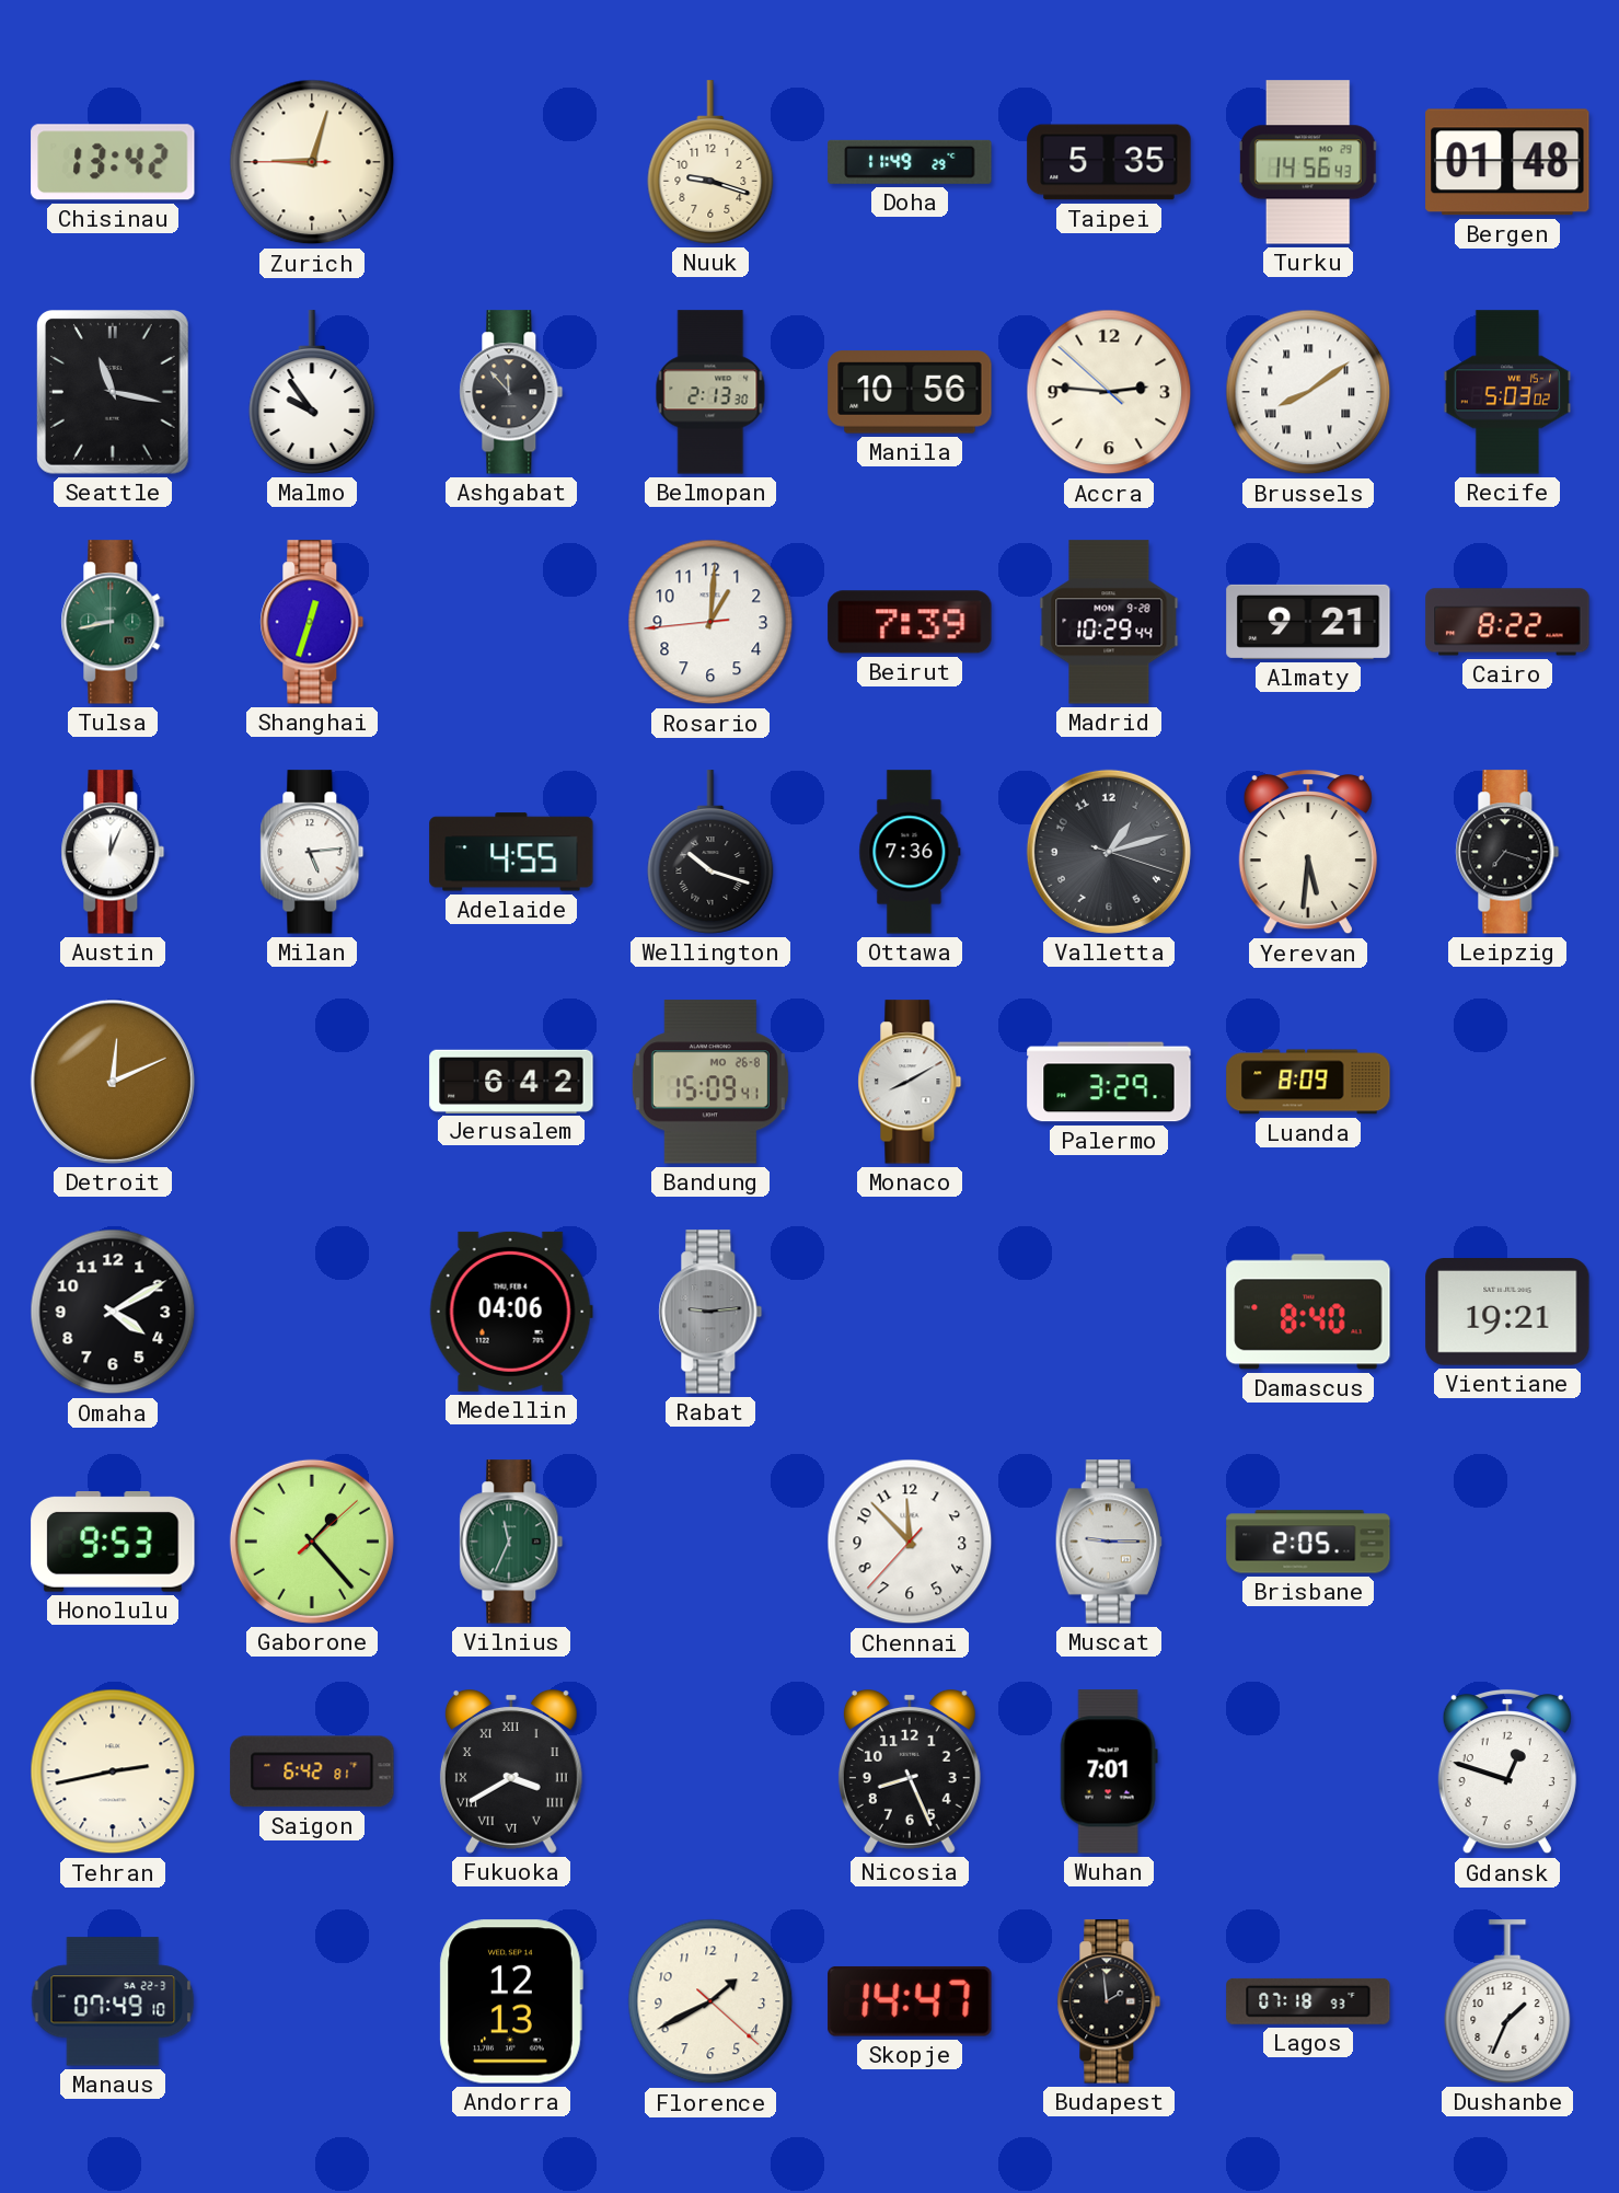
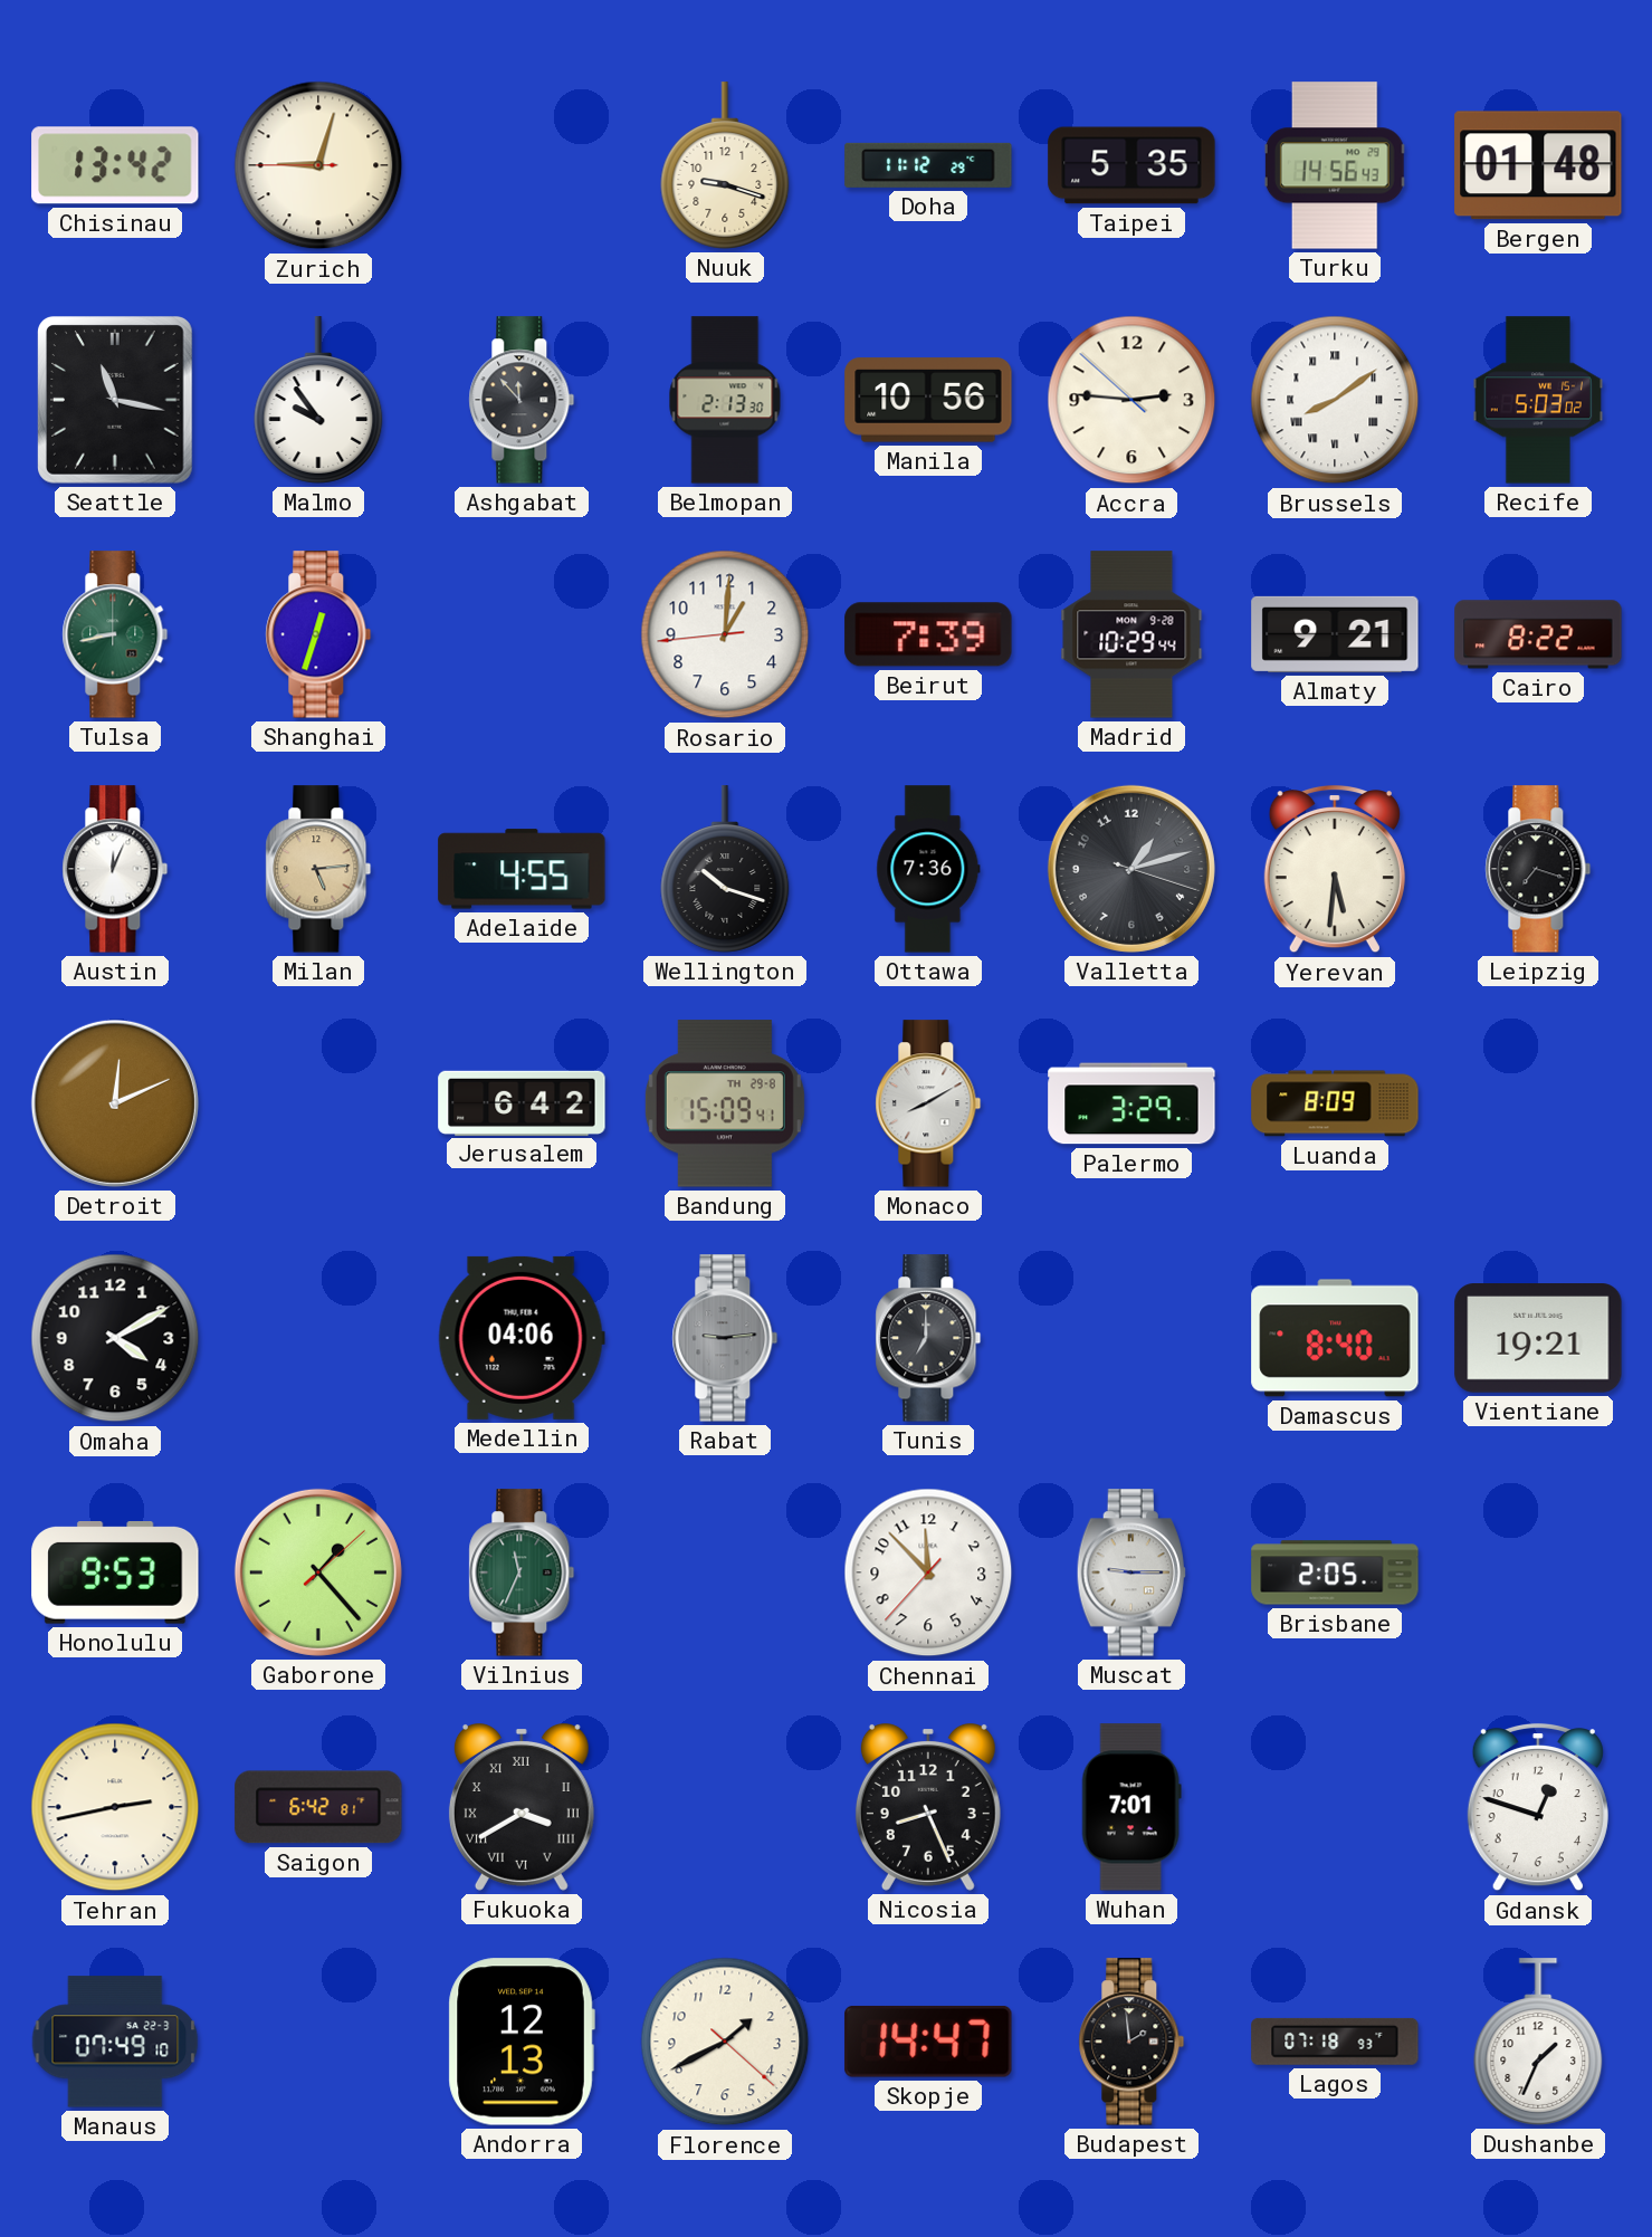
Doha: 11:49 -> 11:12 (928, 165)
Milan dial: white -> champagne (318, 869)
Bandung date: MO 26-8 -> TH 29-8 (725, 1103)
Tunis: none -> 7:00 (928, 1338)
